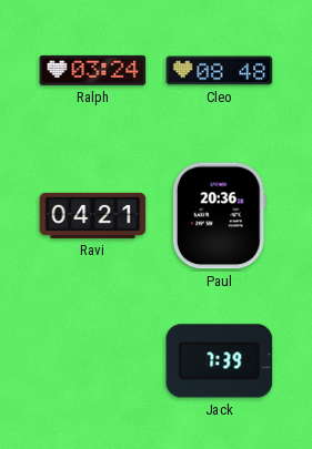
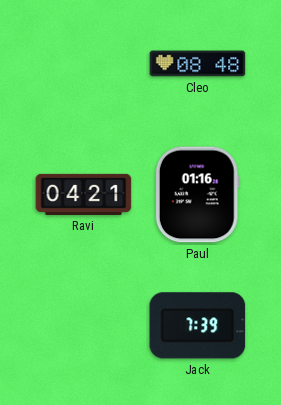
Ralph: 03:24 -> none (93, 70)
Paul: 20:36 -> 01:16 (197, 195)
